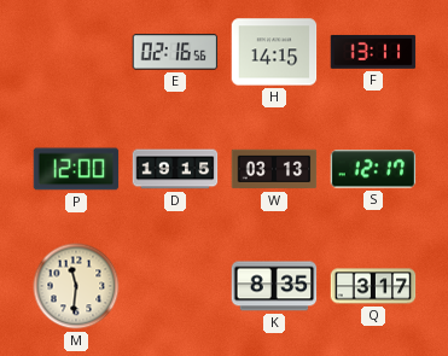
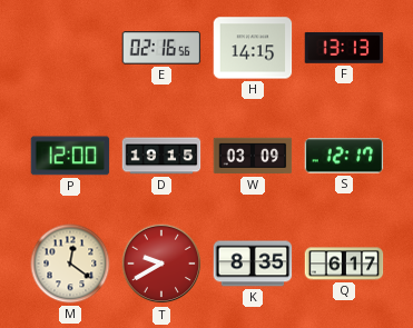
F: 13:11 -> 13:13 (344, 48)
W: 03:13 -> 03:09 (253, 156)
M: 11:31 -> 12:21 (70, 264)
T: none -> 9:40 (161, 264)
Q: 3:17 -> 6:17 (344, 264)
